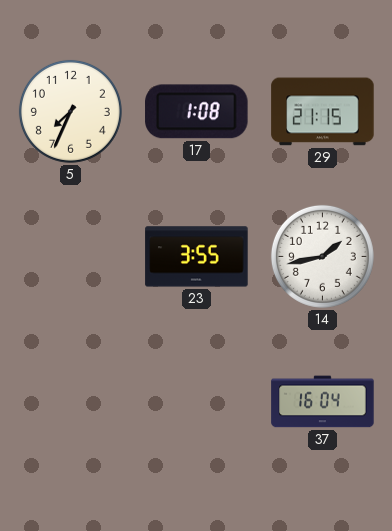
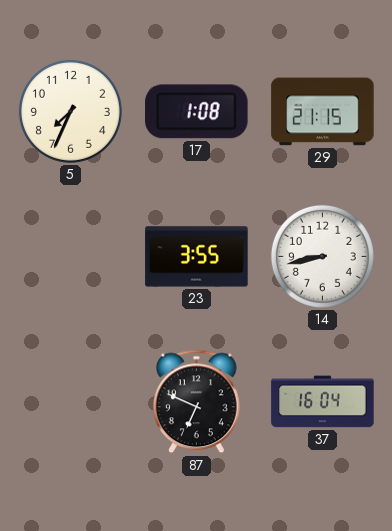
14: 1:43 -> 8:43 (322, 256)
87: none -> 6:49 (197, 402)
